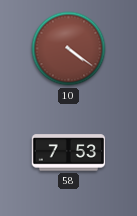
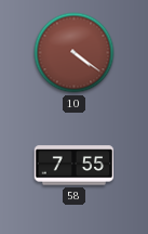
58: 7:53 -> 7:55 (75, 166)
